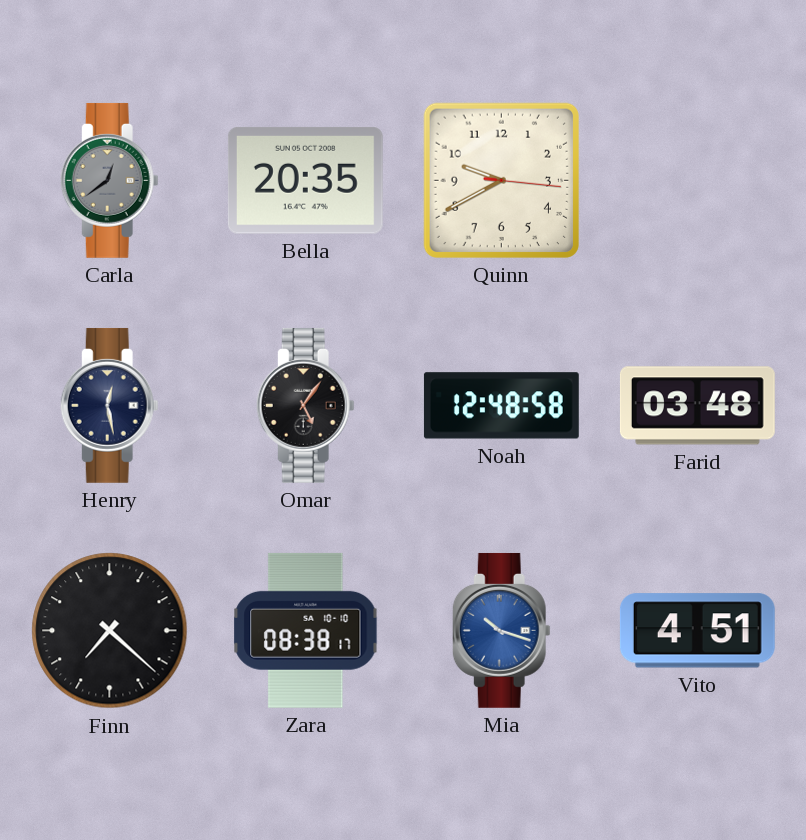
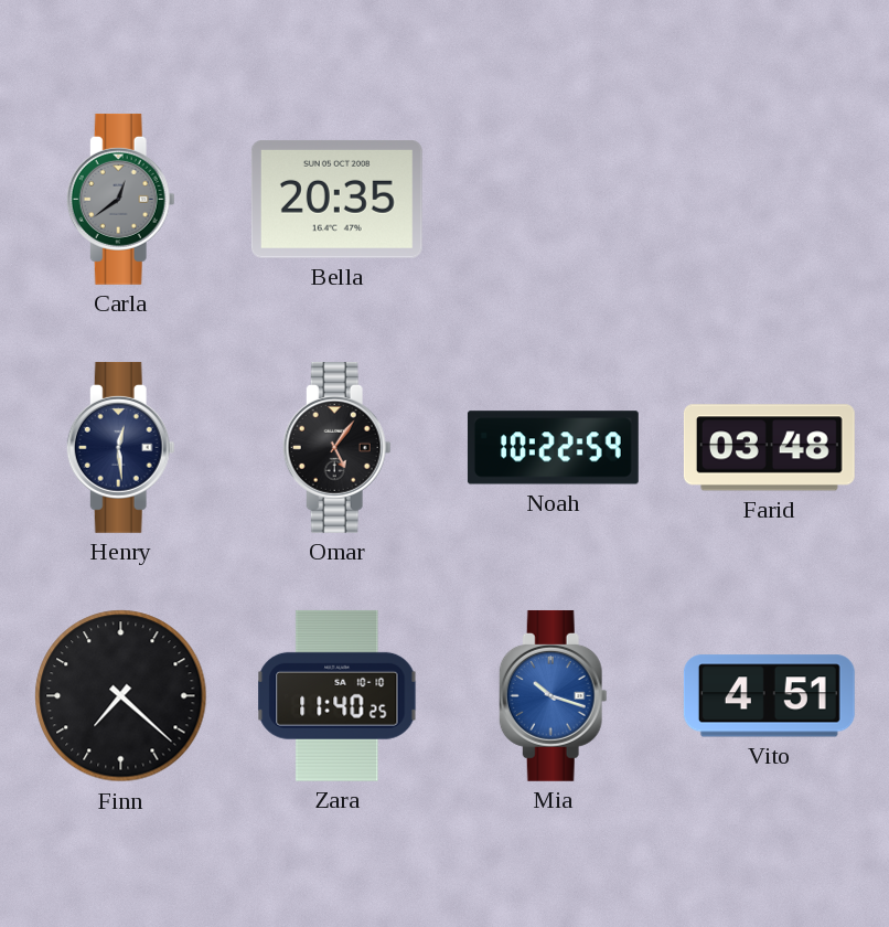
Quinn: 9:40 -> none (501, 180)
Henry: 12:28 -> 12:29 (120, 447)
Noah: 12:48 -> 10:22 (553, 448)
Zara: 08:38 -> 11:40 (338, 695)
